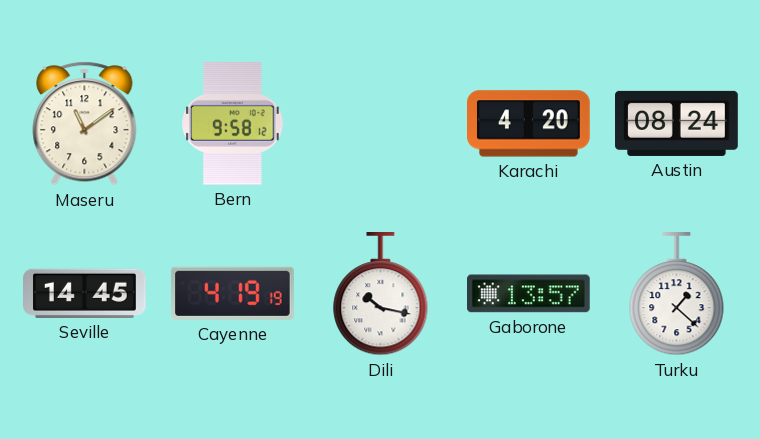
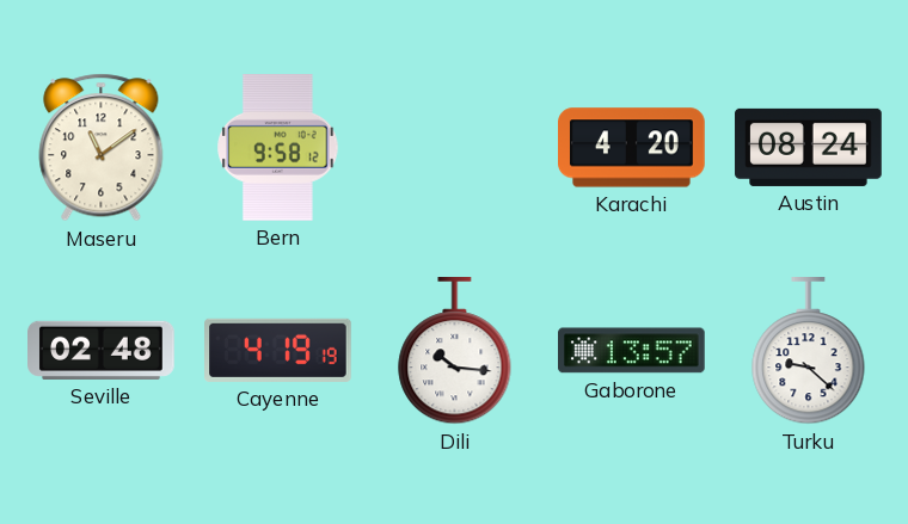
Seville: 14:45 -> 02:48 (102, 350)
Dili: 10:17 -> 10:16 (455, 352)
Turku: 1:22 -> 9:22 (809, 352)
